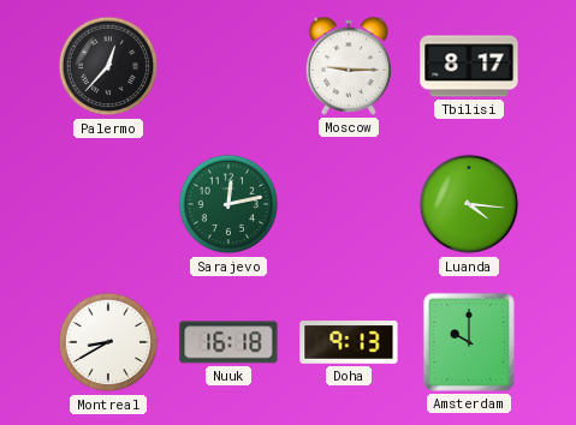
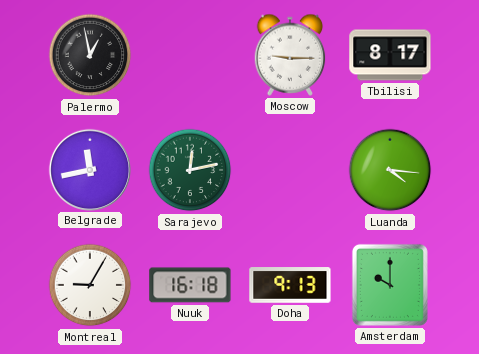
Palermo: 12:37 -> 12:58 (90, 55)
Belgrade: none -> 11:43 (89, 169)
Montreal: 8:40 -> 9:05 (90, 285)
